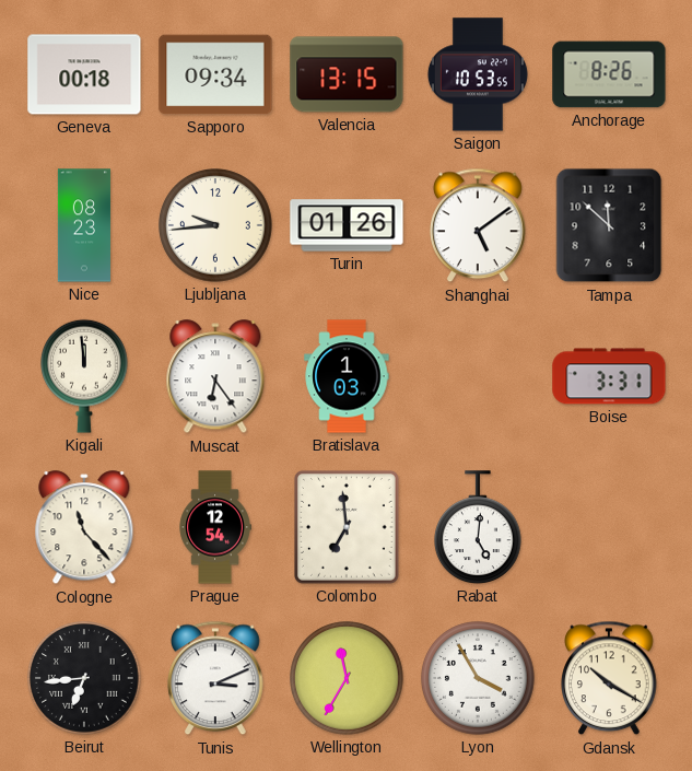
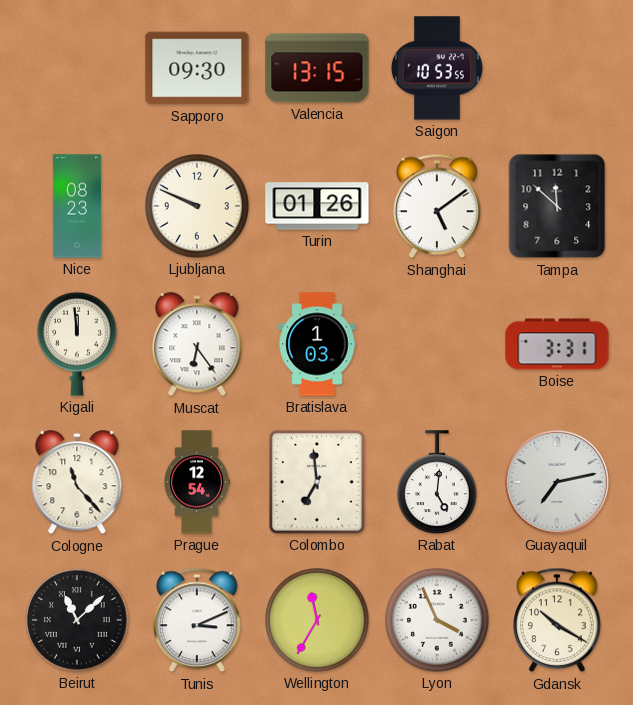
Geneva: 00:18 -> none (84, 74)
Sapporo: 09:34 -> 09:30 (197, 68)
Anchorage: 8:26 -> none (609, 74)
Ljubljana: 9:44 -> 9:49 (197, 206)
Guayaquil: none -> 7:13 (557, 482)
Beirut: 6:44 -> 11:08 (77, 620)
Lyon: 3:55 -> 3:56 (437, 620)
